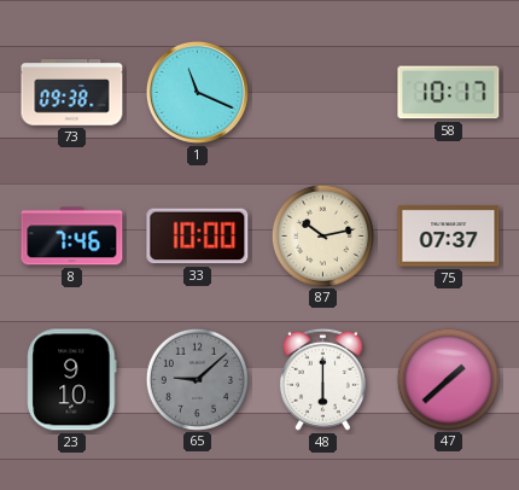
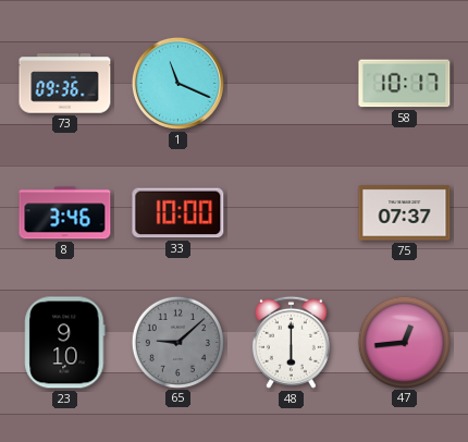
73: 09:38 -> 09:36 (65, 84)
8: 7:46 -> 3:46 (65, 213)
87: 10:13 -> none (322, 235)
47: 1:38 -> 12:44 (404, 342)
